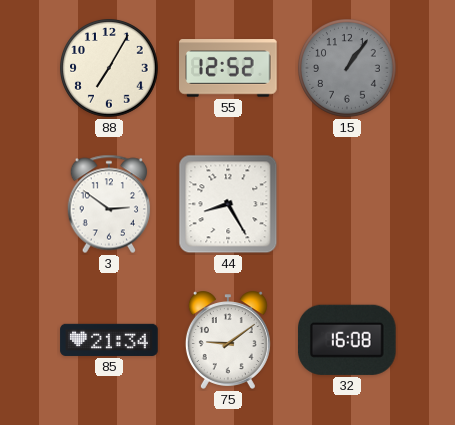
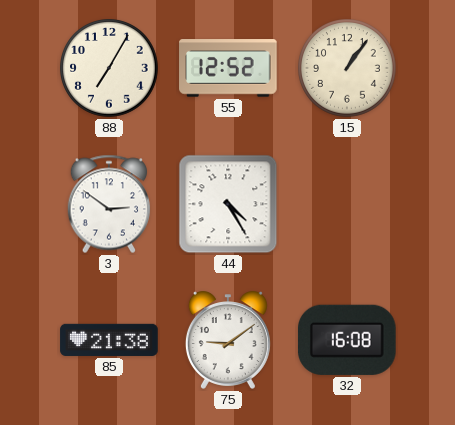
15 dial: grey -> cream (348, 69)
44: 8:25 -> 4:25 (228, 204)
85: 21:34 -> 21:38 (109, 340)
